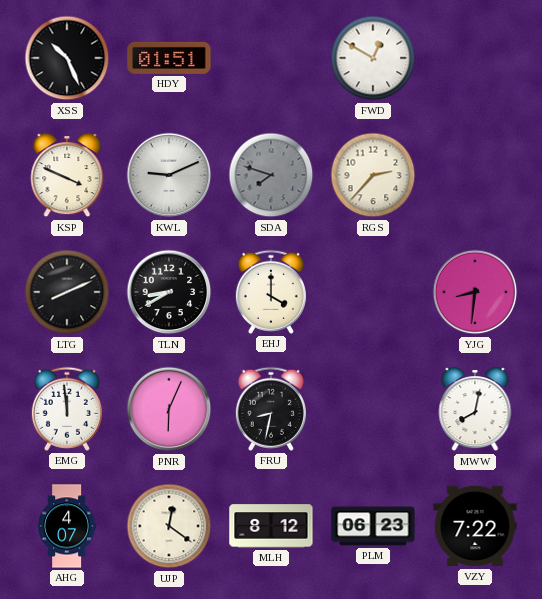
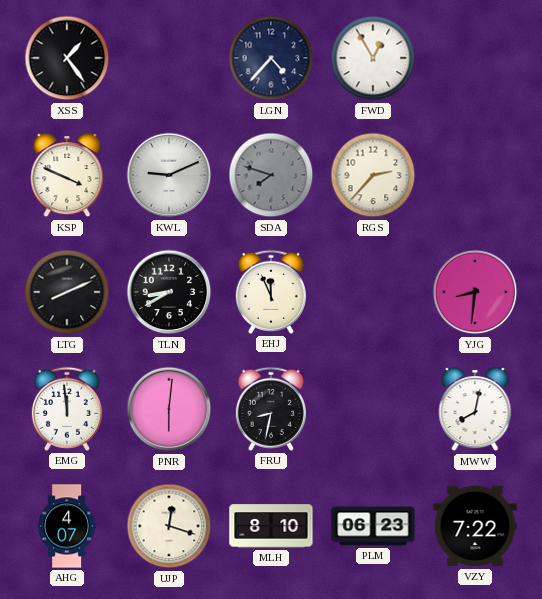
XSS: 10:26 -> 1:24 (67, 58)
HDY: 01:51 -> none (169, 58)
LGN: none -> 4:37 (271, 58)
FWD: 12:50 -> 12:55 (373, 58)
EHJ: 4:00 -> 11:56 (271, 292)
PNR: 6:04 -> 6:01 (169, 409)
UJP: 12:21 -> 12:18 (169, 526)
MLH: 8:12 -> 8:10 (271, 526)
